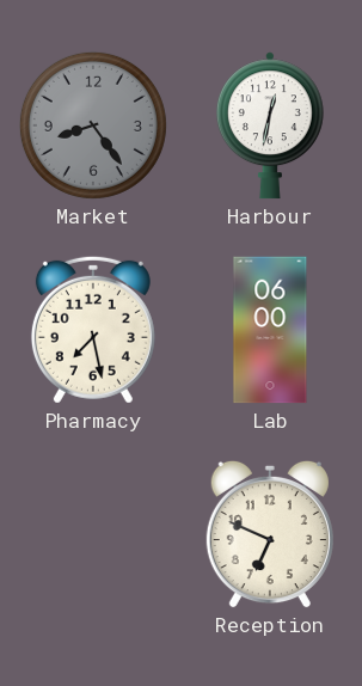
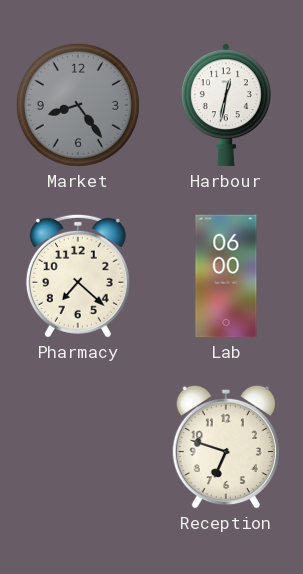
Pharmacy: 7:28 -> 7:22 (78, 276)
Reception: 6:49 -> 6:48 (226, 447)
